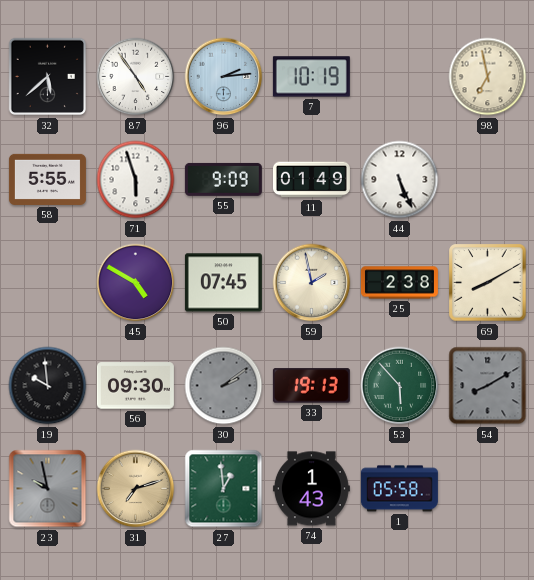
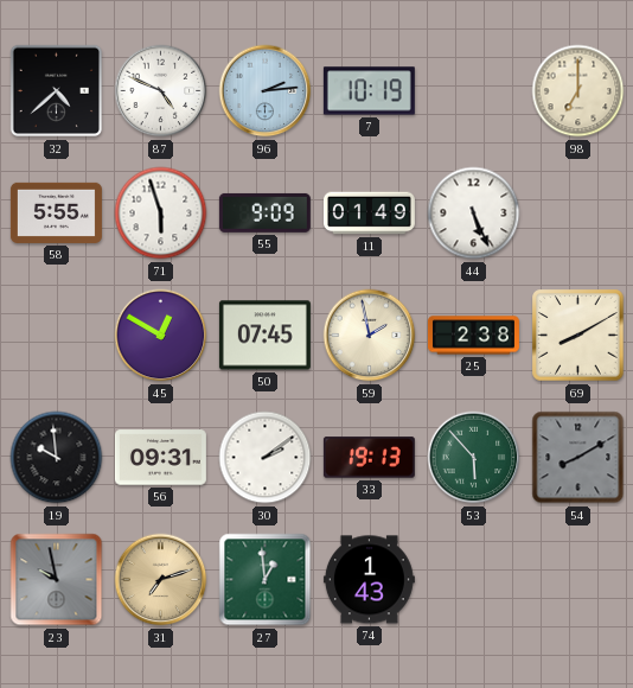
32: 5:38 -> 4:38 (57, 91)
87: 4:54 -> 4:49 (161, 91)
98: 6:58 -> 7:00 (578, 91)
45: 4:50 -> 12:50 (161, 336)
56: 09:30 -> 09:31 (160, 458)
30 dial: grey -> white (266, 458)
1: 05:58 -> none (399, 489)
